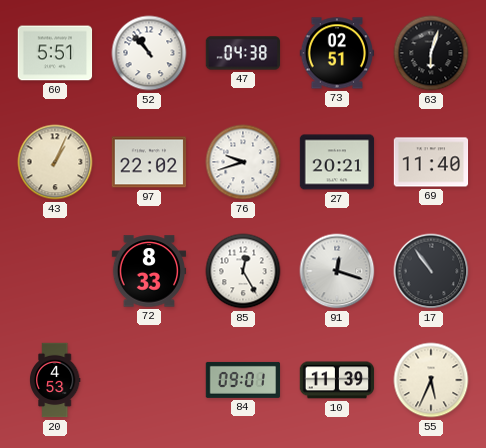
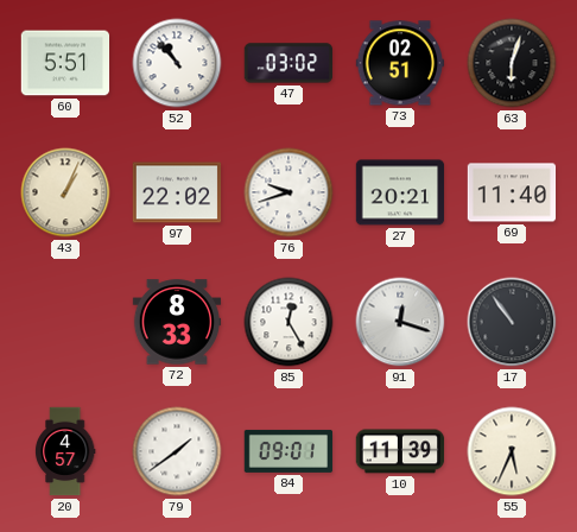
47: 04:38 -> 03:02 (288, 63)
20: 4:53 -> 4:57 (65, 451)
79: none -> 1:39 (177, 451)
